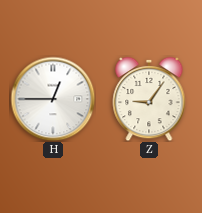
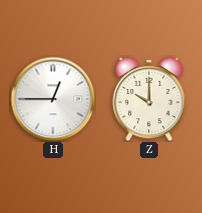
Z: 9:06 -> 10:00 (149, 99)
